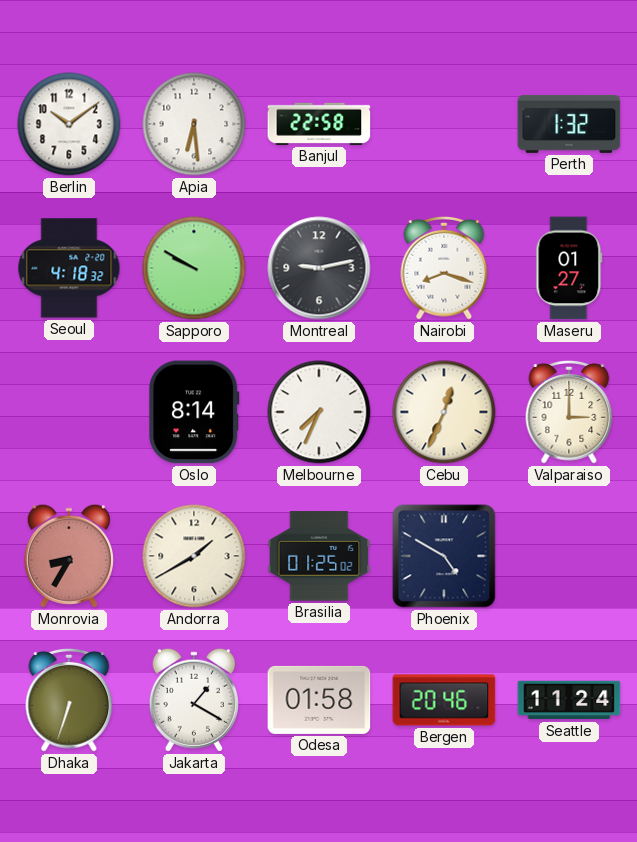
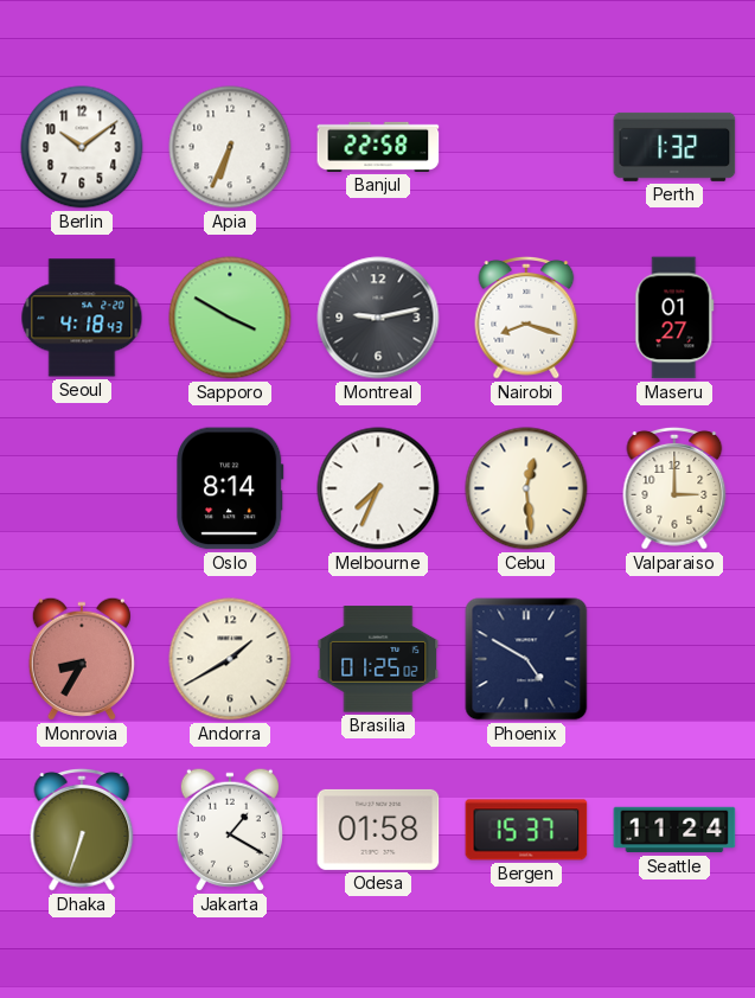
Apia: 6:29 -> 6:34 (230, 147)
Seoul: 4:18:32 -> 4:18:43 (82, 318)
Sapporo: 9:50 -> 3:50 (230, 318)
Cebu: 12:34 -> 12:29 (526, 488)
Bergen: 20:46 -> 15:37 (526, 830)
